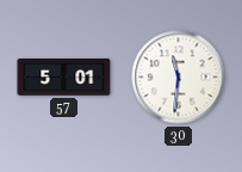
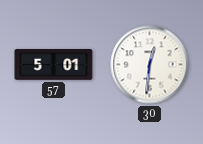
30: 11:31 -> 12:31 (150, 65)
